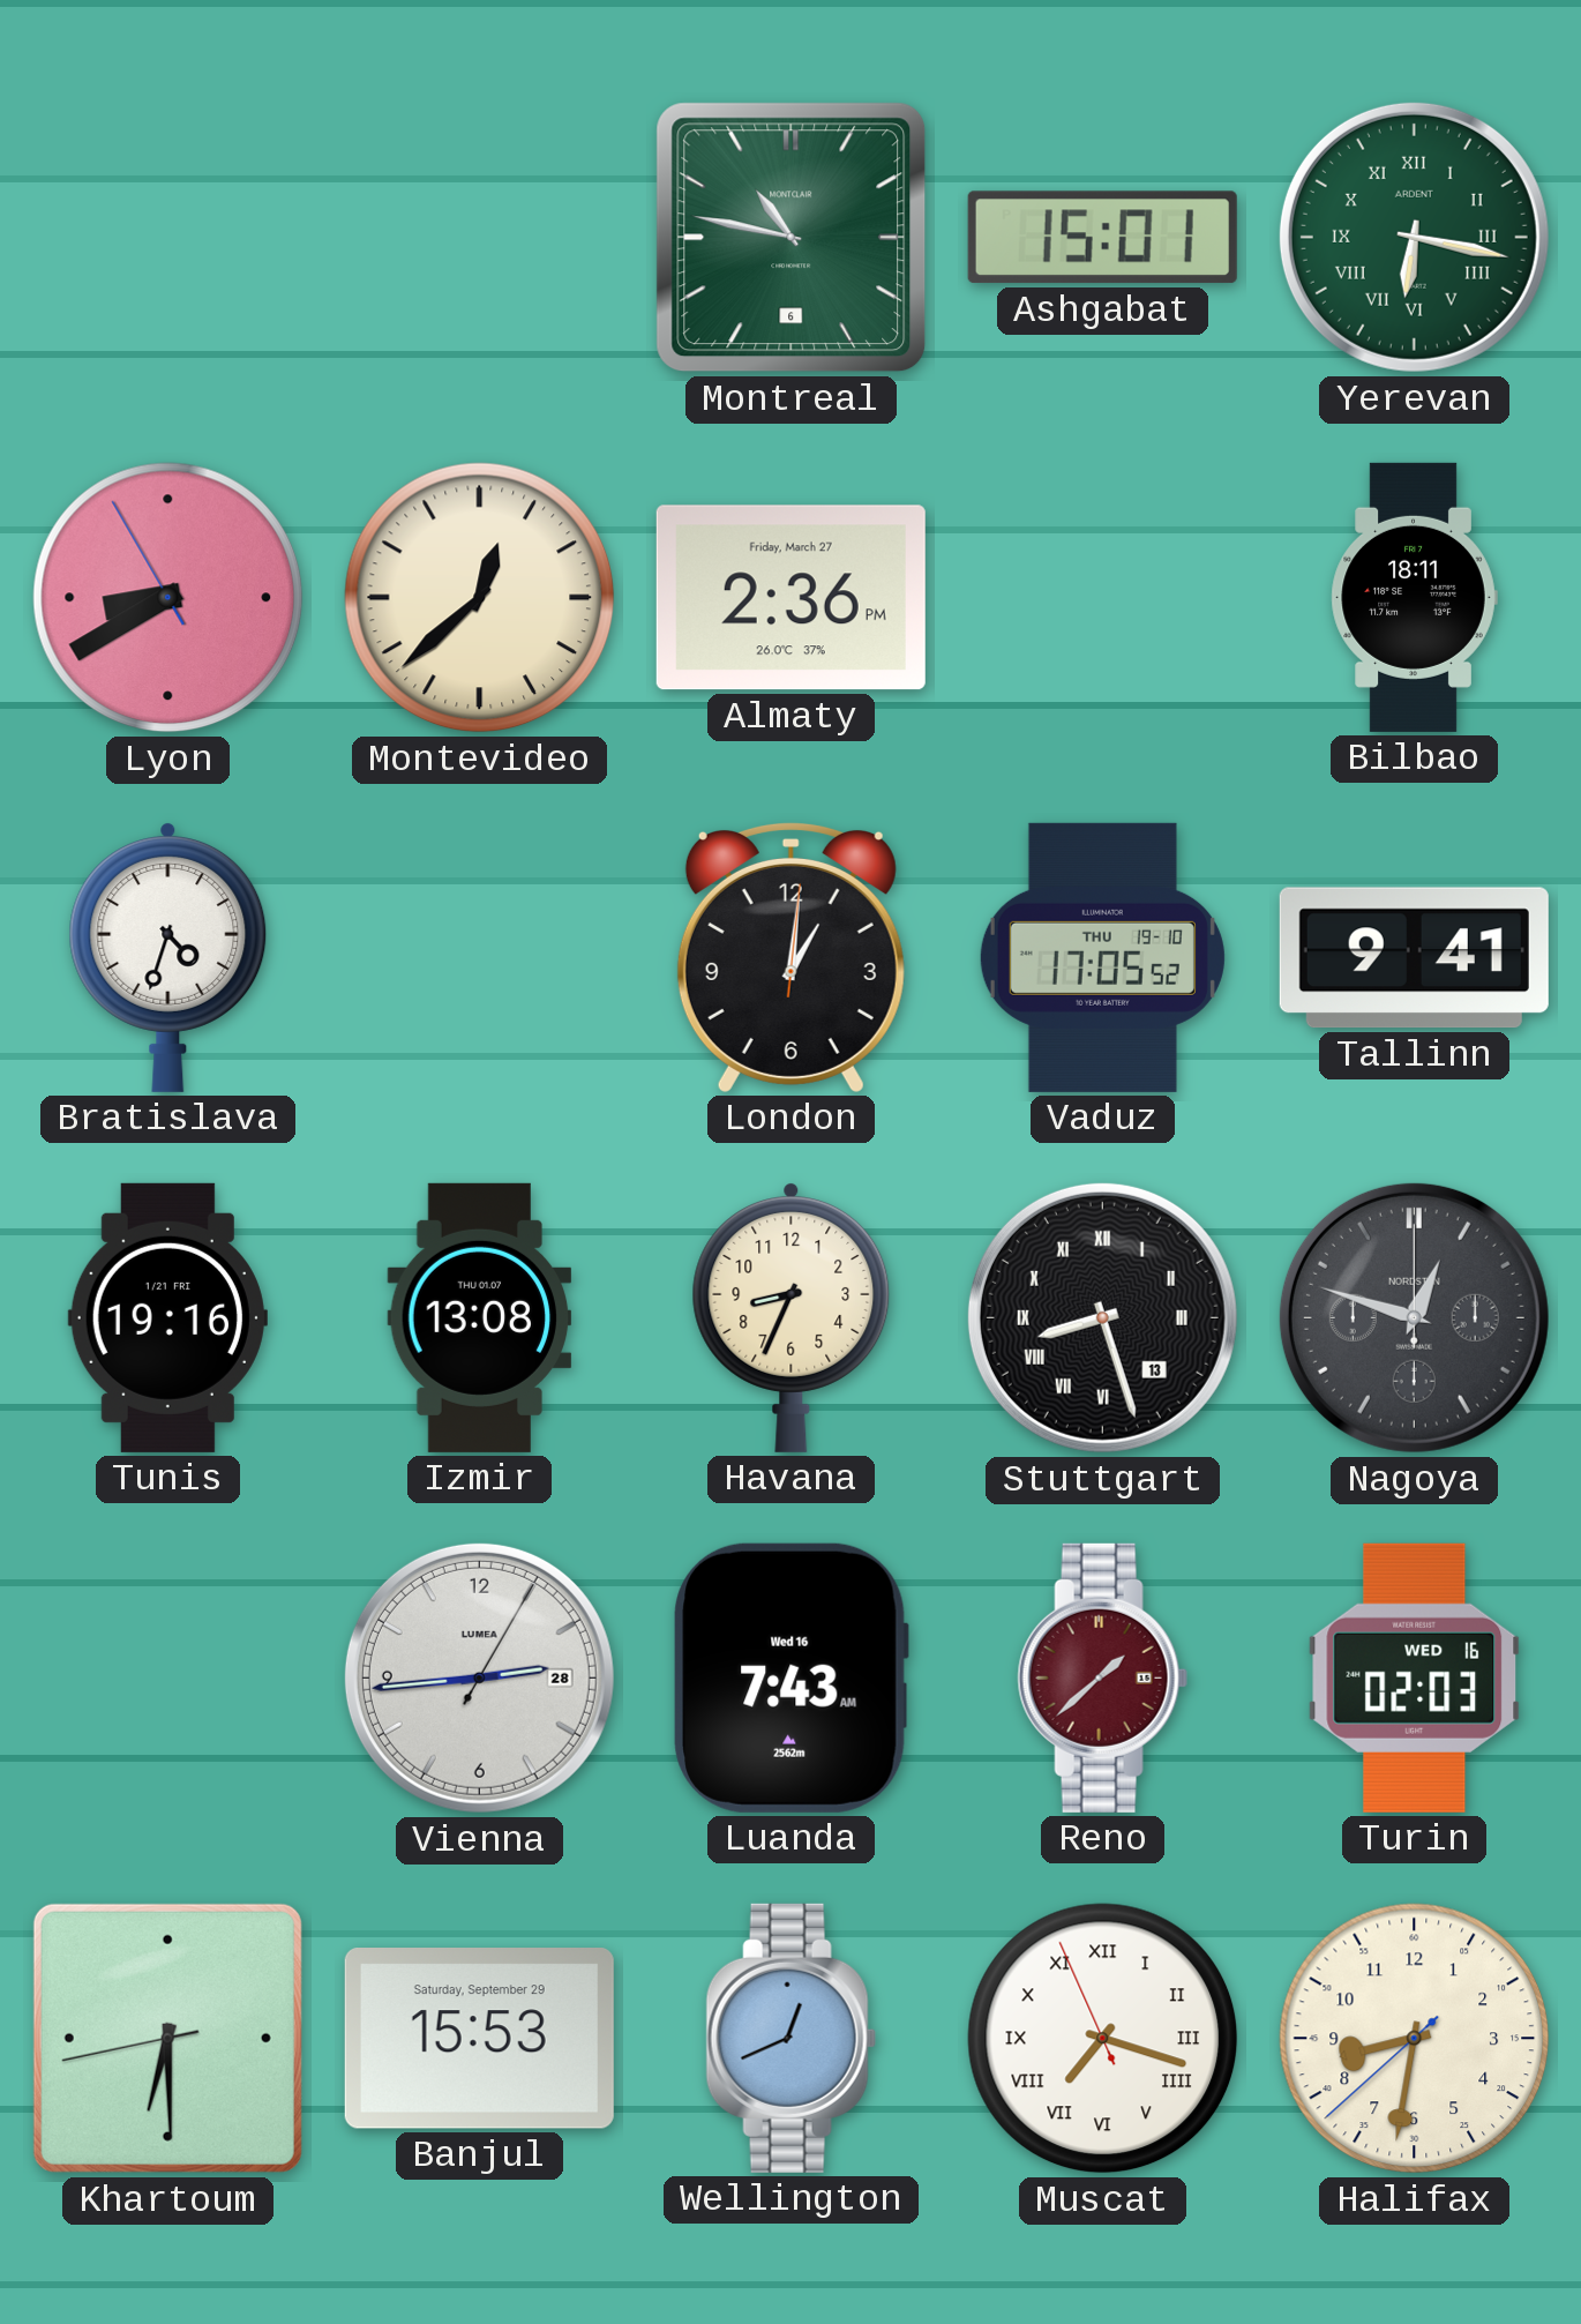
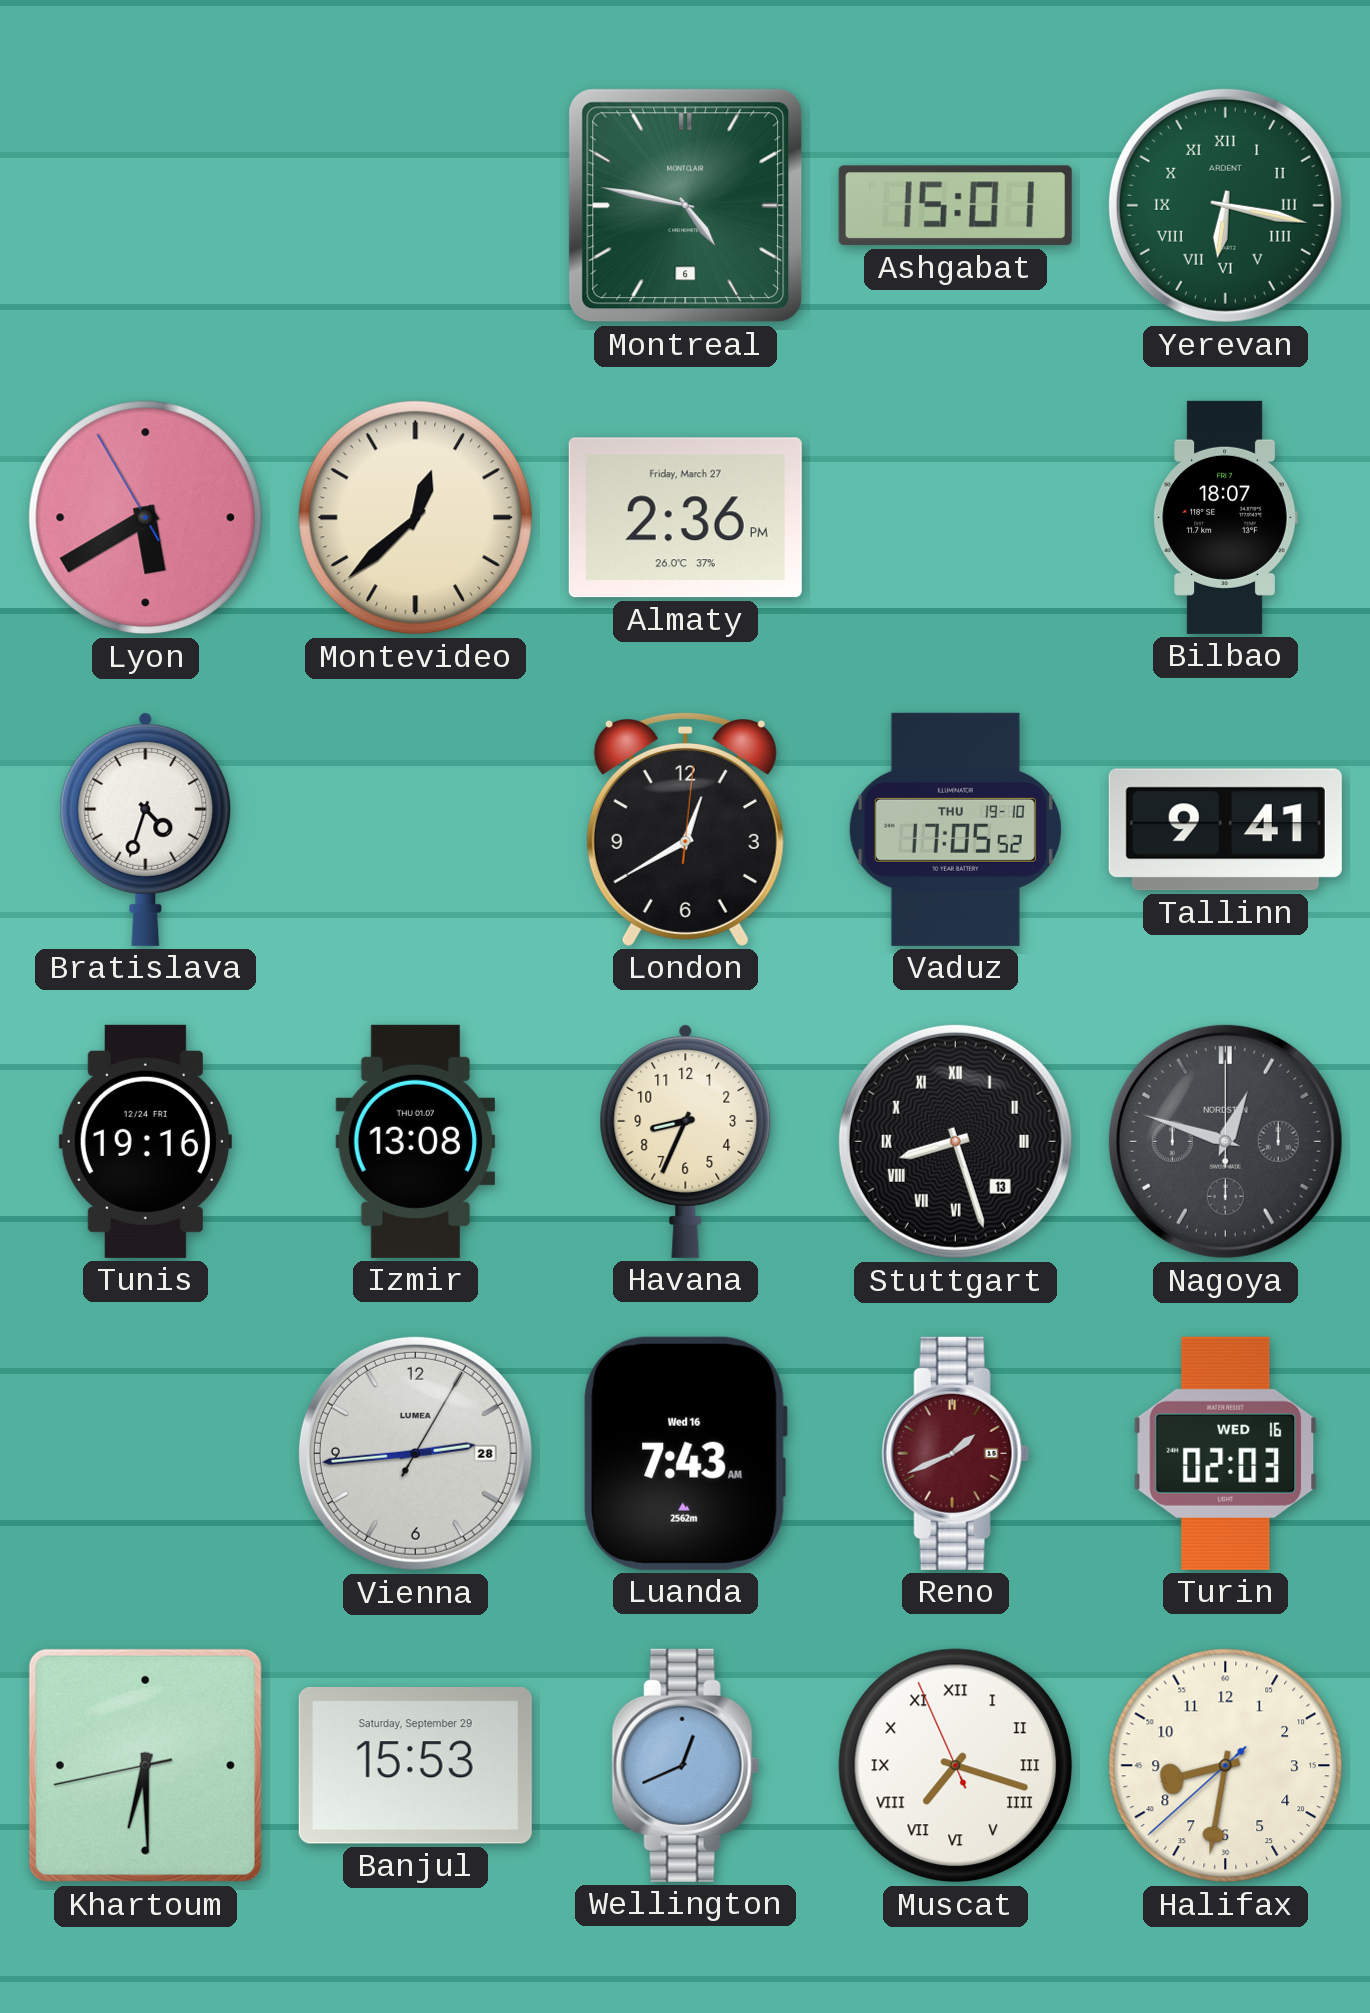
Montreal: 10:47 -> 4:47 (686, 206)
Lyon: 8:39 -> 5:39 (146, 518)
Bilbao: 18:11 -> 18:07 (1225, 517)
London: 1:01 -> 12:40 (685, 829)
Tunis date: 1/21 FRI -> 12/24 FRI (145, 1141)
Reno: 1:38 -> 1:41 (955, 1453)
